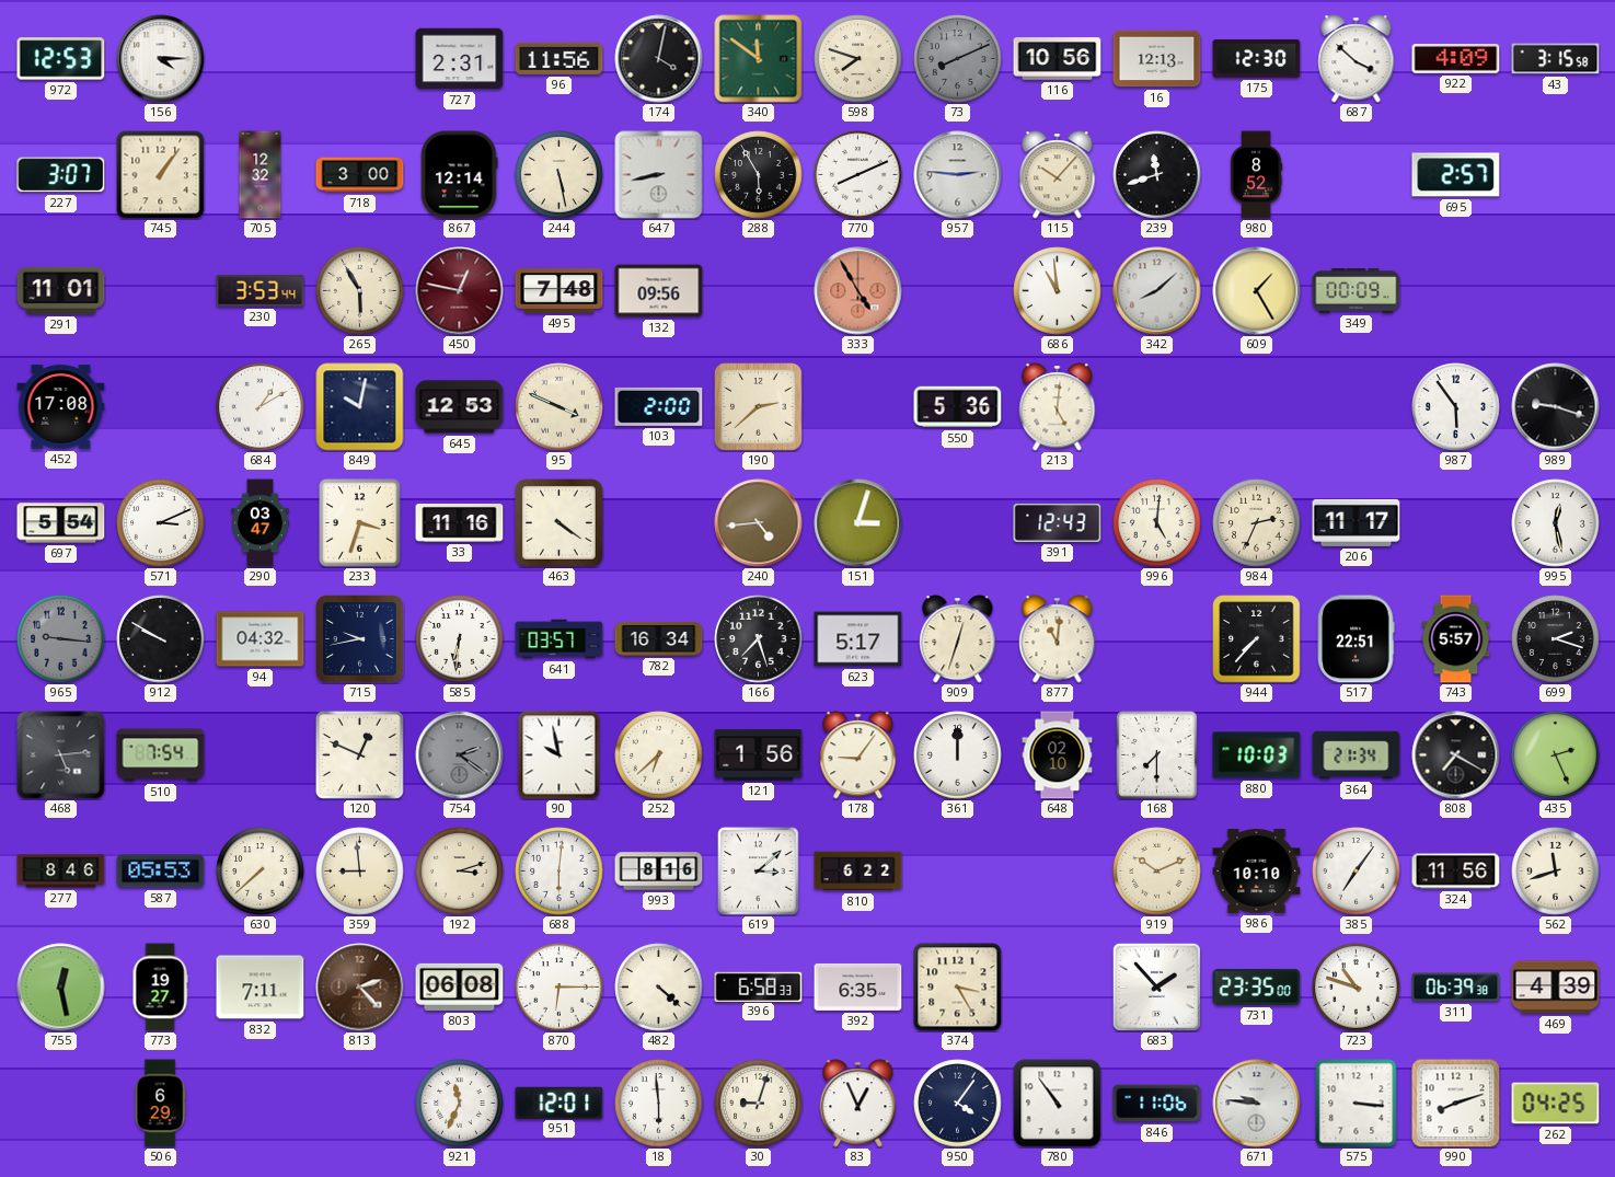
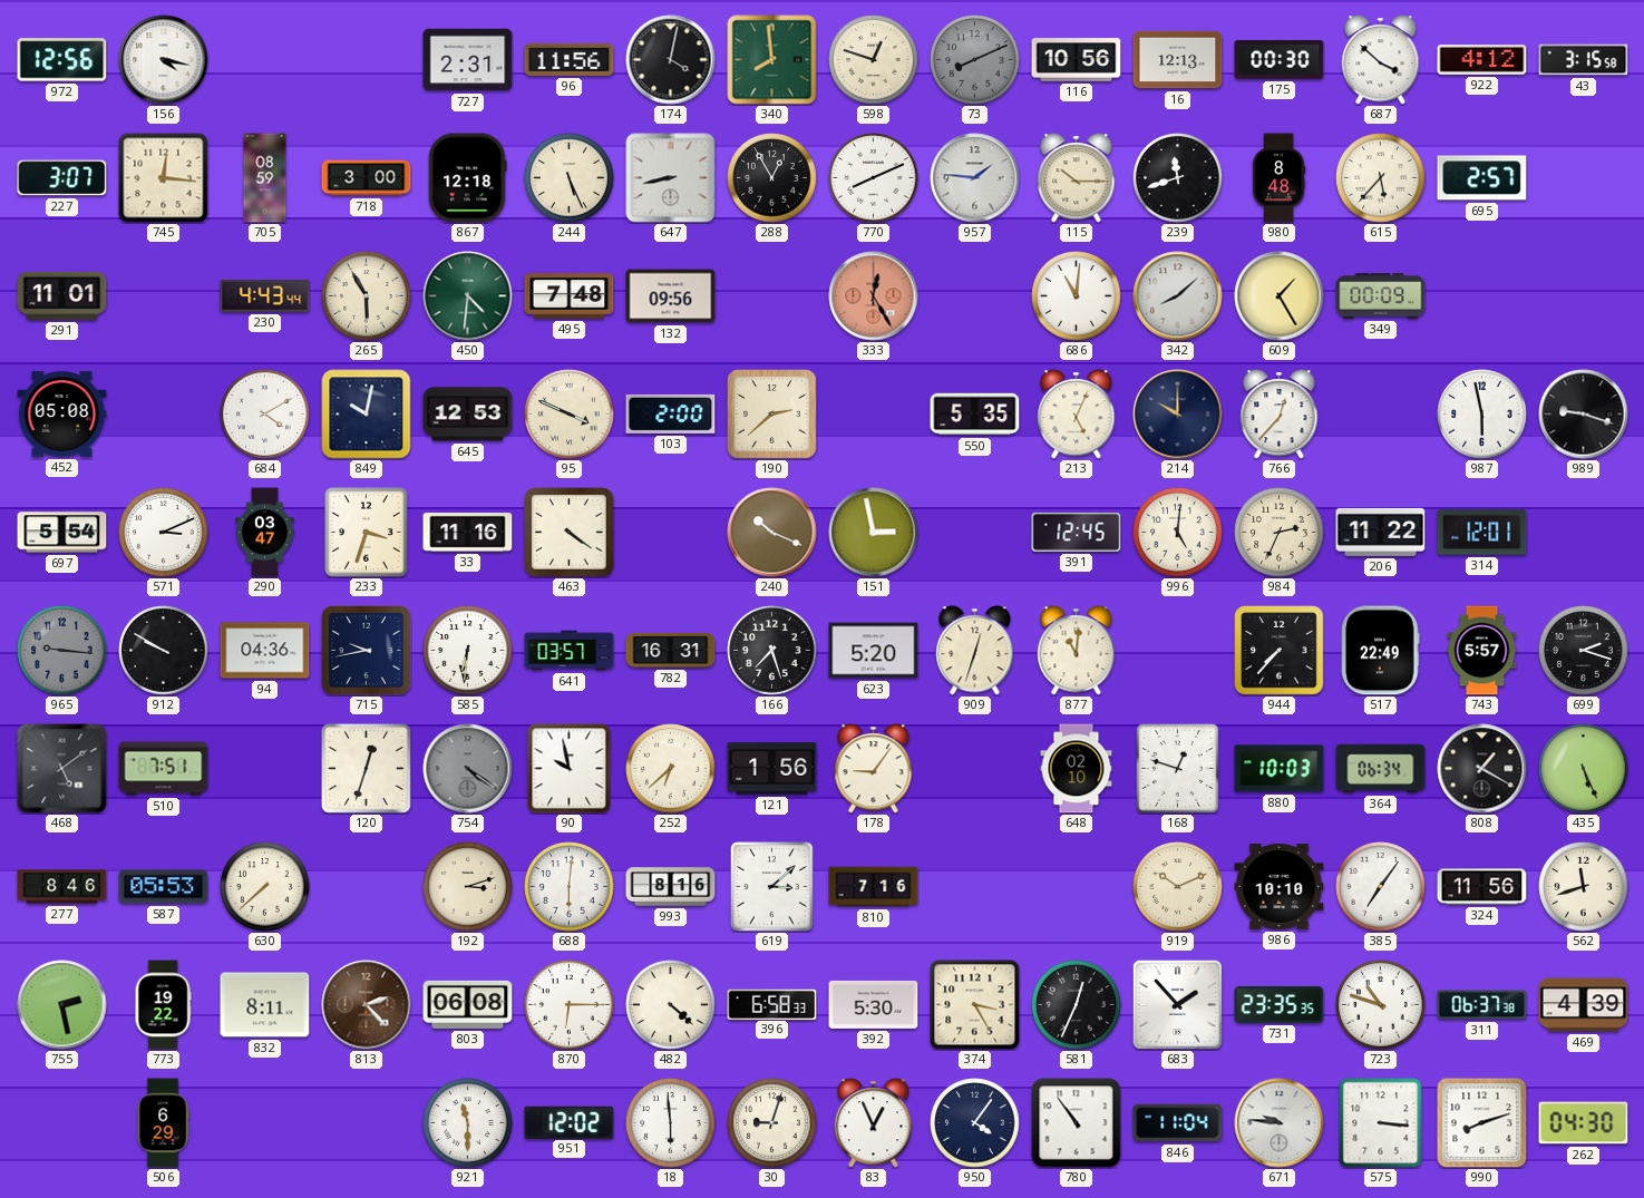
972: 12:53 -> 12:56 (62, 60)
156: 4:15 -> 4:17 (164, 60)
340: 11:51 -> 7:59 (772, 60)
598: 7:48 -> 12:48 (874, 60)
175: 12:30 -> 00:30 (1280, 60)
922: 4:09 -> 4:12 (1482, 60)
745: 1:06 -> 12:16 (164, 178)
705: 12:32 -> 08:59 (265, 178)
867: 12:14 -> 12:18 (467, 178)
244: 5:28 -> 5:26 (570, 178)
288: 5:55 -> 12:55 (772, 178)
957: 2:46 -> 1:46 (975, 178)
115: 10:07 -> 10:15 (1077, 178)
980: 8:52 -> 8:48 (1278, 178)
615: none -> 5:37 (1381, 178)
230: 3:53 -> 4:43 (265, 296)
450: 12:47 -> 4:31 (468, 296)
450 dial: burgundy -> green (468, 296)
333: 4:55 -> 12:25 (874, 296)
686: 10:59 -> 11:01 (1077, 296)
452: 17:08 -> 05:08 (62, 415)
684: 1:10 -> 4:10 (265, 415)
550: 5:36 -> 5:35 (975, 415)
213: 5:01 -> 5:04 (1077, 415)
214: none -> 10:00 (1178, 415)
766: none -> 12:37 (1280, 415)
987: 5:54 -> 5:58 (1482, 415)
240: 4:44 -> 10:19 (772, 533)
151: 3:03 -> 2:58 (874, 533)
391: 12:43 -> 12:45 (1077, 532)
206: 11:17 -> 11:22 (1381, 532)
314: none -> 12:01 (1482, 533)
995: 12:28 -> none (1556, 523)
94: 04:32 -> 04:36 (265, 651)
782: 16:34 -> 16:31 (671, 650)
623: 5:17 -> 5:20 (874, 651)
517: 22:51 -> 22:49 (1381, 651)
468: 5:14 -> 5:09 (62, 769)
510: 7:54 -> 7:51 (164, 769)
120: 12:49 -> 12:33 (366, 768)
754: 2:21 -> 4:21 (468, 769)
361: 12:00 -> none (958, 755)
168: 7:30 -> 12:48 (1178, 769)
364: 21:34 -> 06:34 (1381, 769)
808: 7:20 -> 1:20 (1482, 769)
435: 2:26 -> 5:26 (1584, 769)
359: 8:59 -> none (360, 872)
810: 6:22 -> 7:16 (874, 887)
755: 12:28 -> 2:28 (62, 1005)
773: 19:27 -> 19:22 (163, 1005)
832: 7:11 -> 8:11 (265, 1005)
392: 6:35 -> 5:30 (874, 1004)
581: none -> 12:34 (1077, 1005)
731: 23:35:00 -> 23:35:35 (1280, 1004)
311: 06:39 -> 06:37 (1482, 1005)
921: 11:34 -> 11:30 (468, 1123)
951: 12:01 -> 12:02 (570, 1122)
846: 11:06 -> 11:04 (1178, 1123)
262: 04:25 -> 04:30 (1584, 1123)
